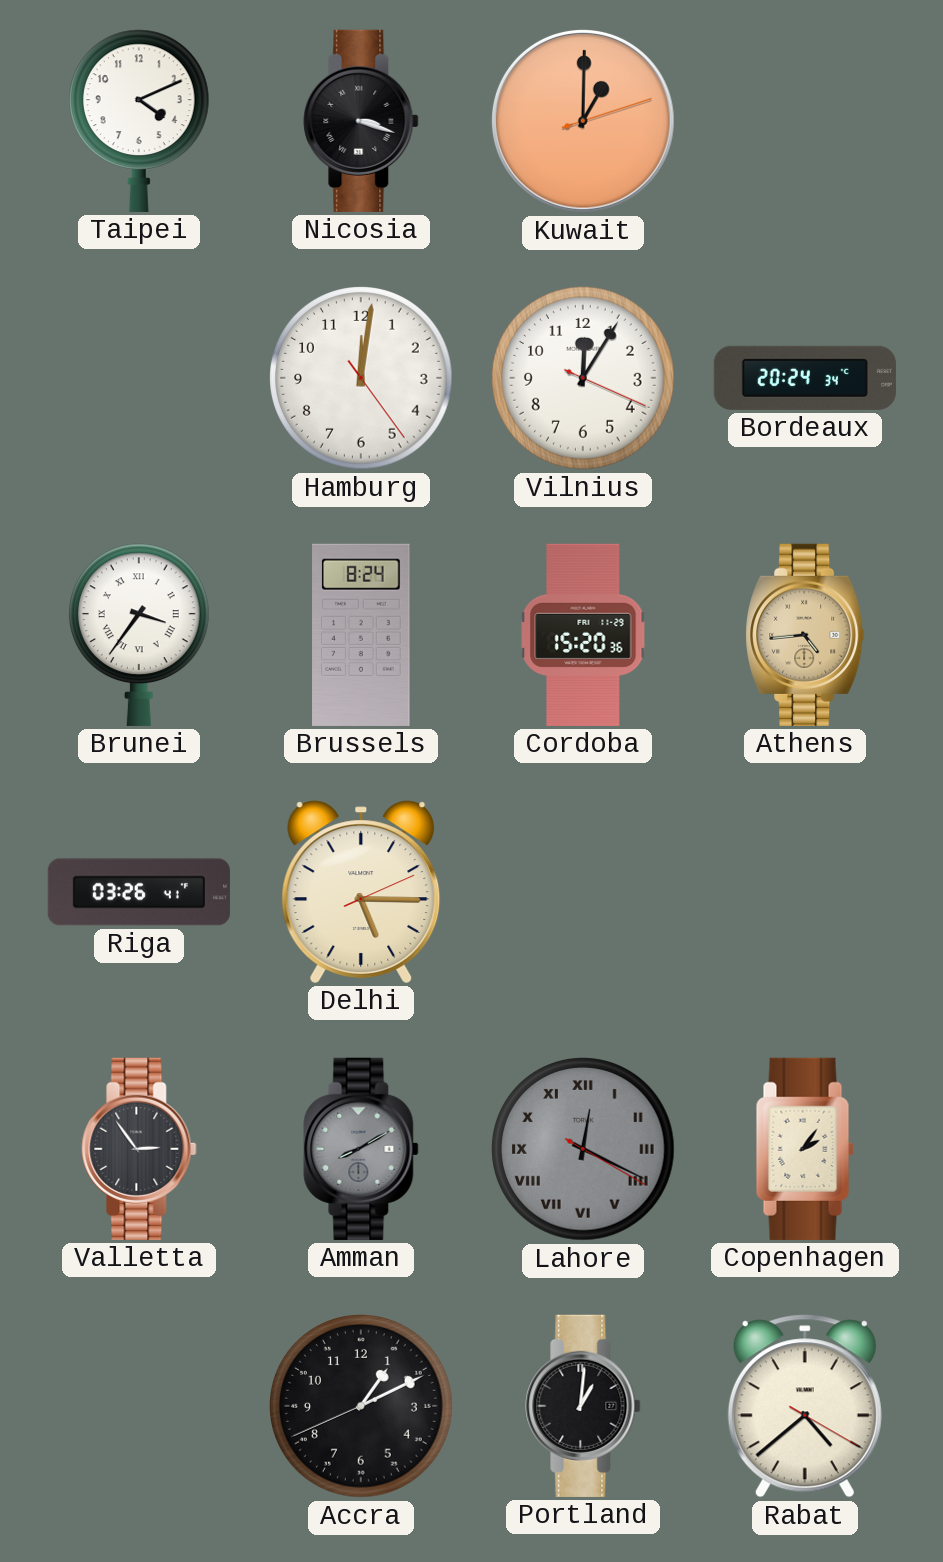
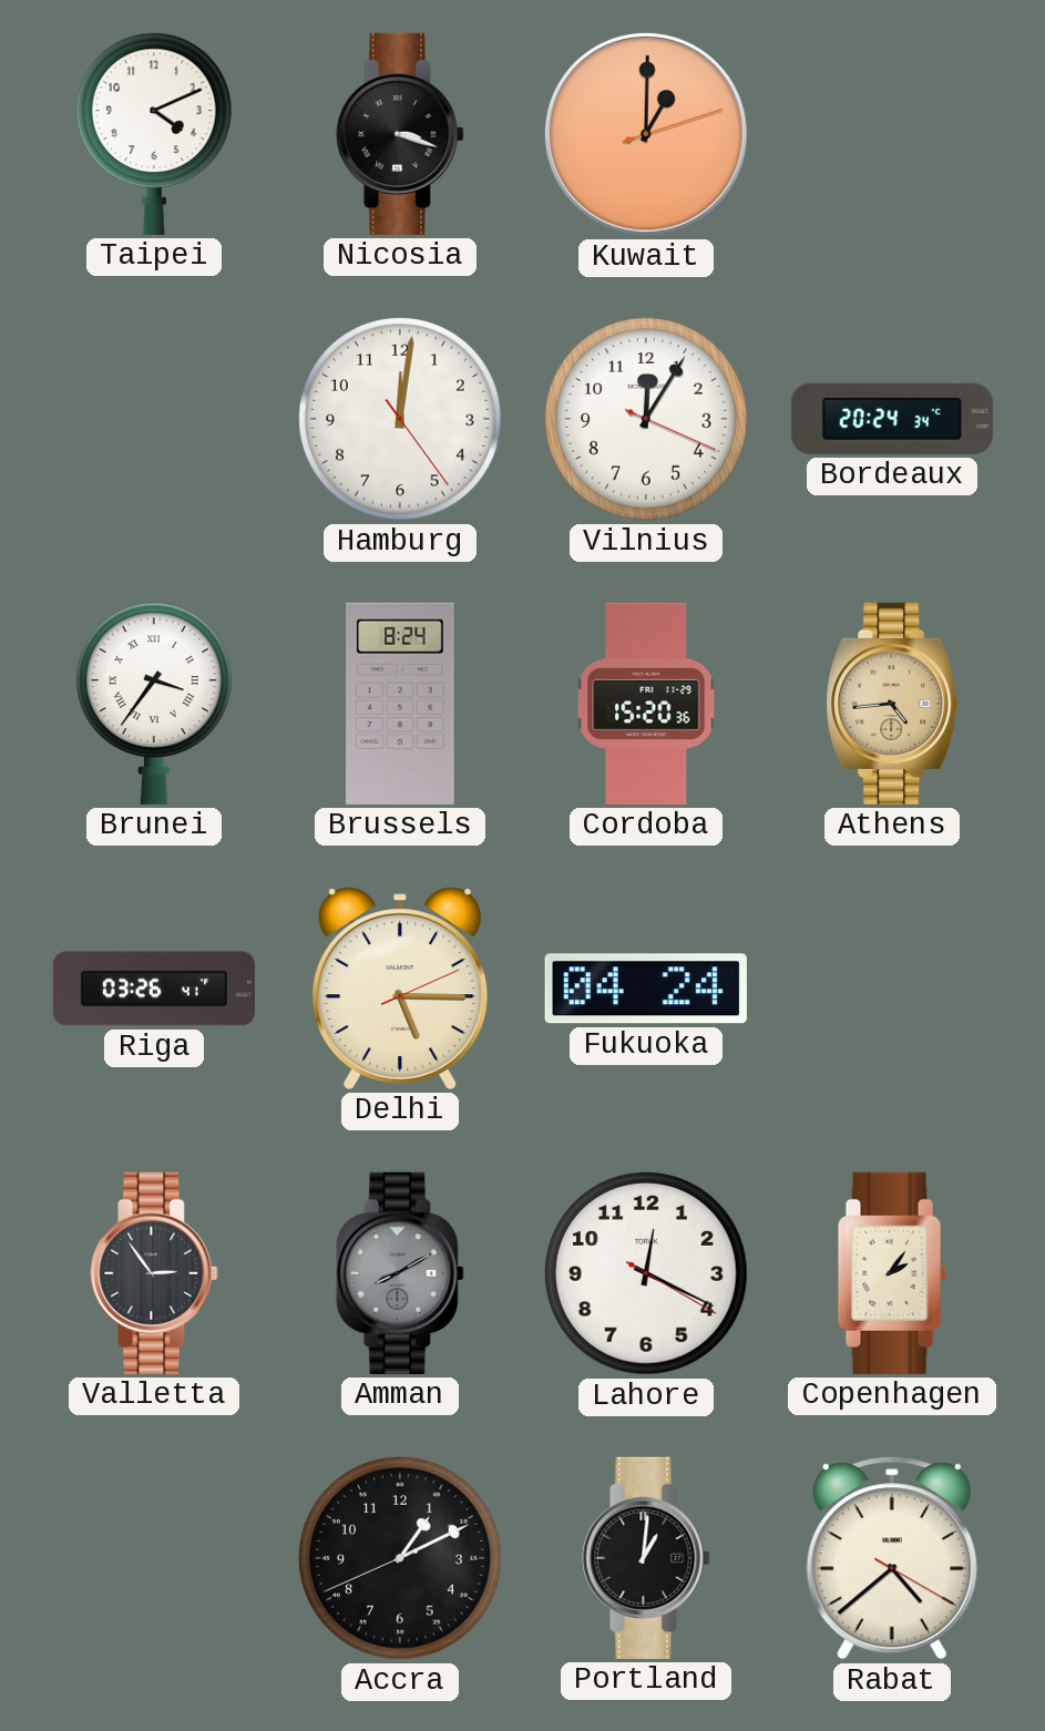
Fukuoka: none -> 04:24 (646, 989)
Lahore dial: grey -> white (646, 1273)
Lahore numerals: Roman -> Arabic (646, 1273)
